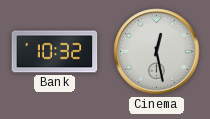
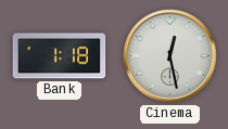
Bank: 10:32 -> 1:18 (60, 56)
